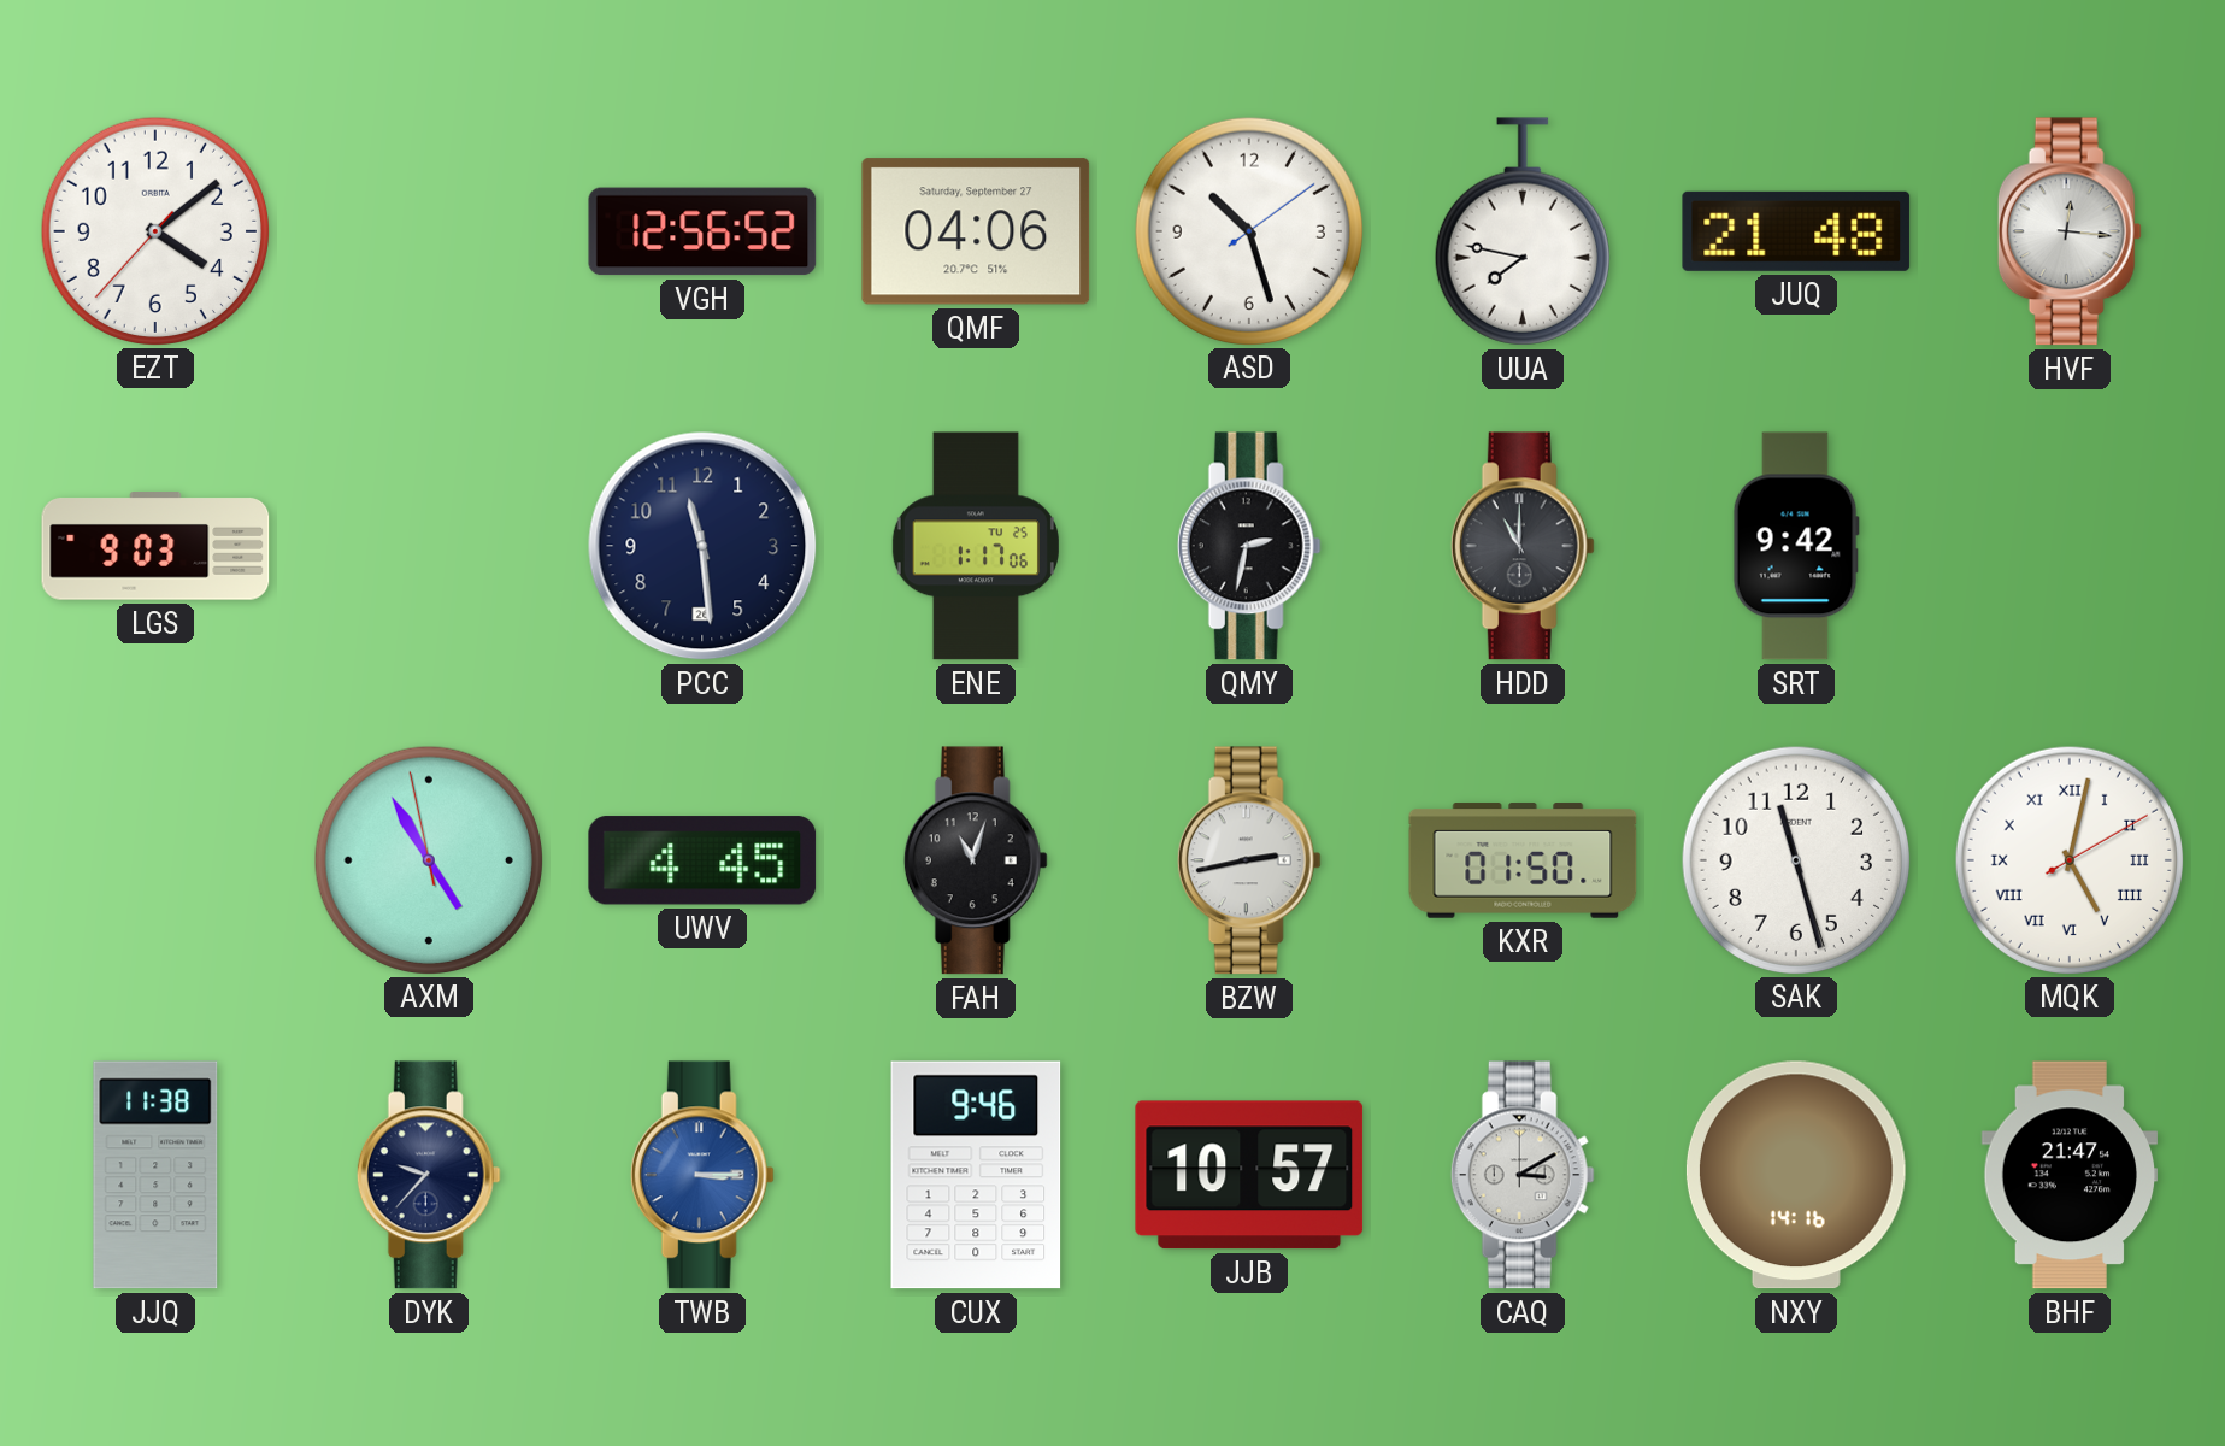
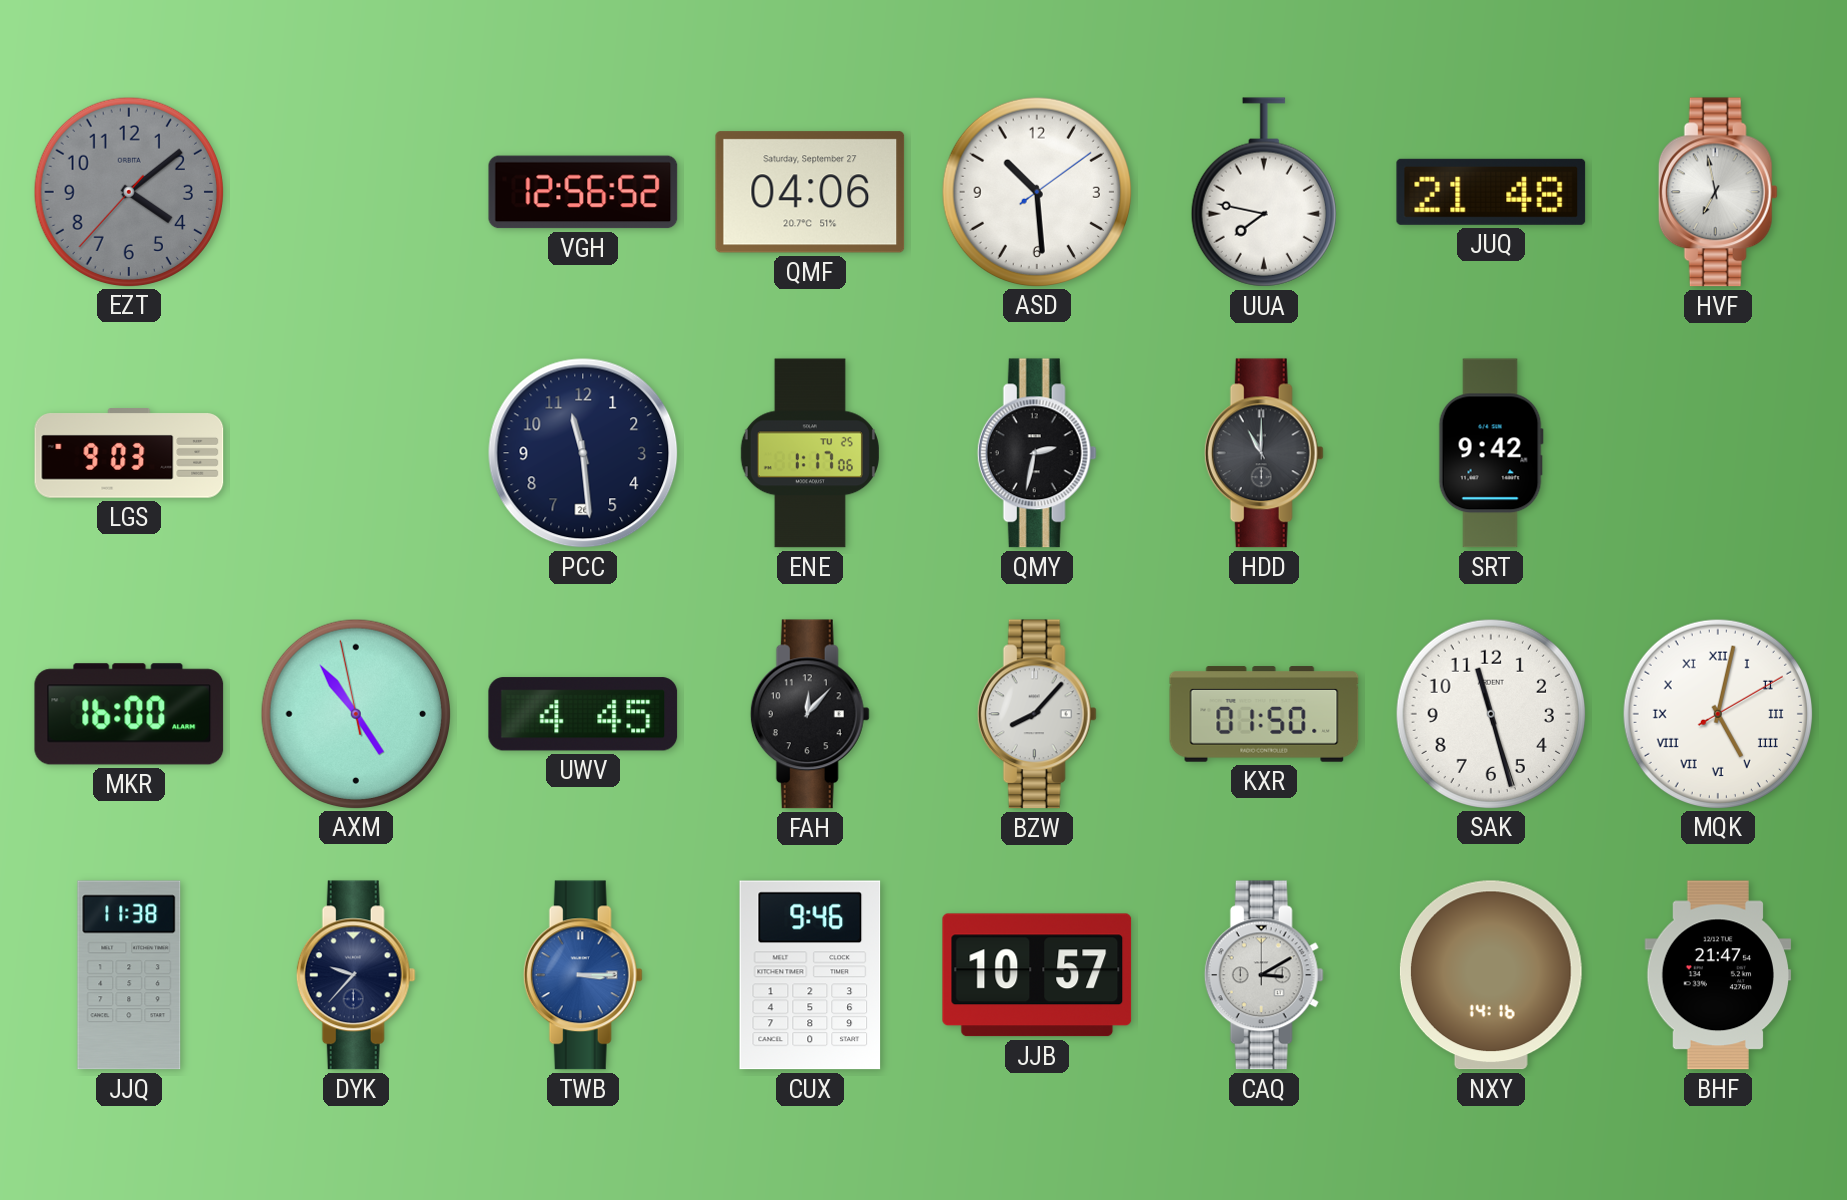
EZT dial: white -> grey (128, 191)
ASD: 10:27 -> 10:29 (1036, 191)
HVF: 12:16 -> 6:58 (1718, 192)
MKR: none -> 16:00 (129, 714)
AXM: 4:54 -> 4:53 (355, 713)
FAH: 11:03 -> 12:07 (810, 714)
BZW: 2:43 -> 8:07 (1037, 714)
